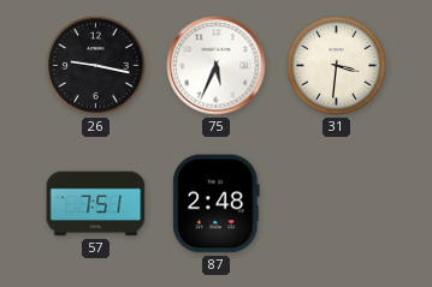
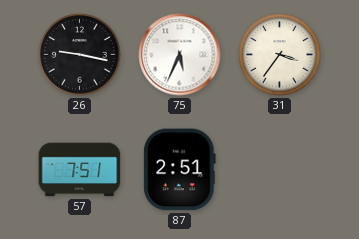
31: 3:31 -> 3:36 (280, 55)
87: 2:48 -> 2:51 (180, 170)
